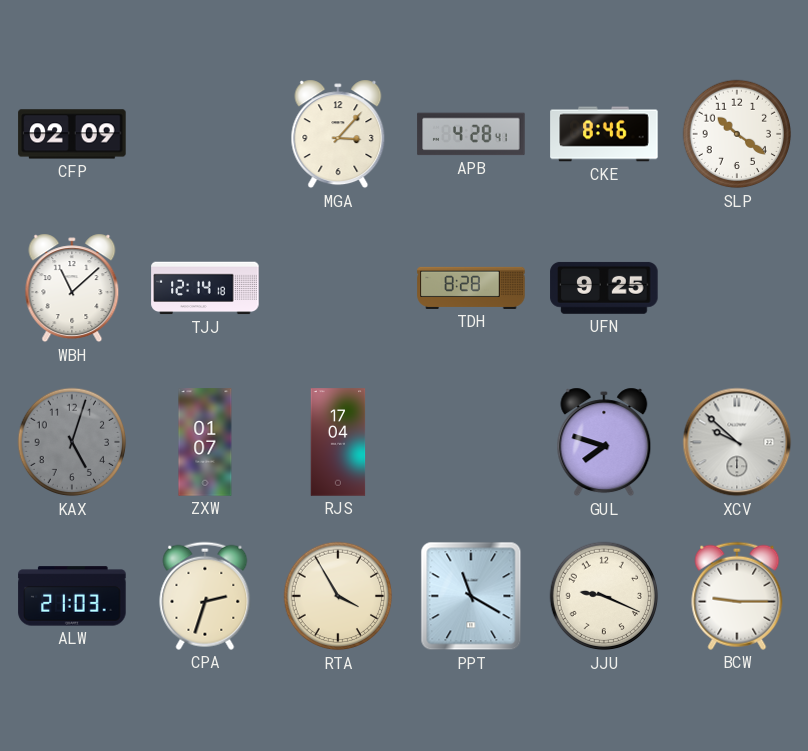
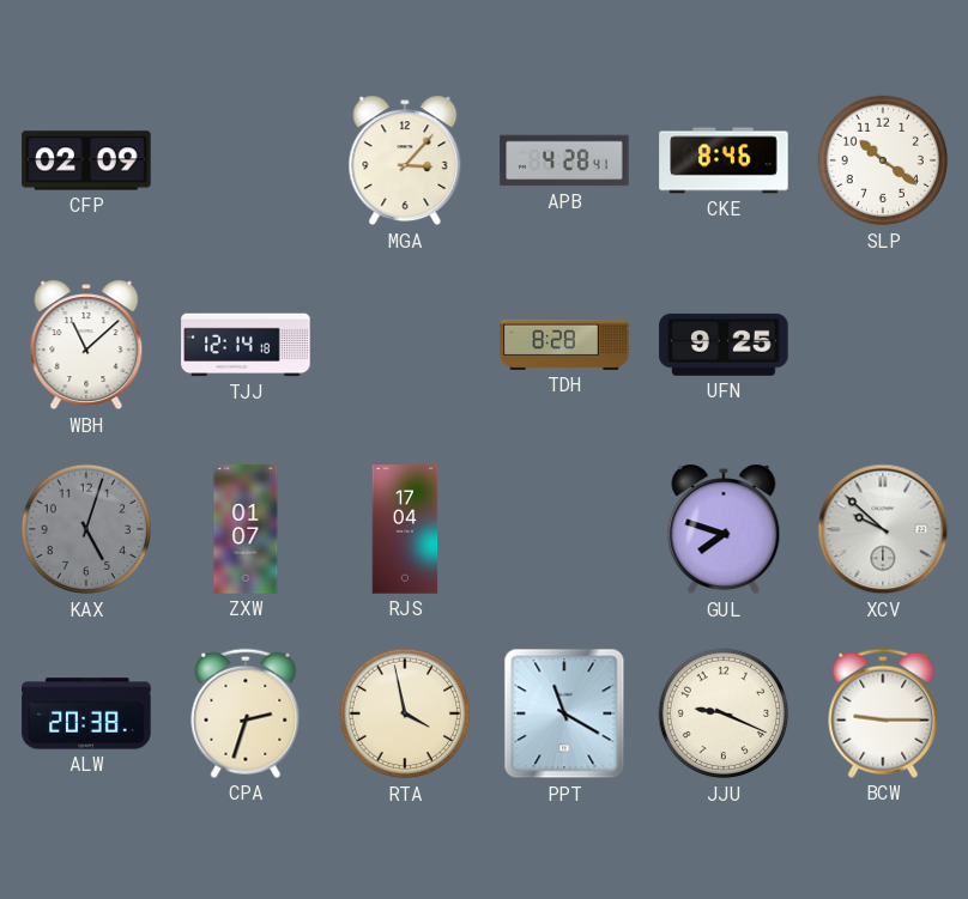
ALW: 21:03 -> 20:38 (86, 713)
RTA: 3:55 -> 3:58 (405, 713)
